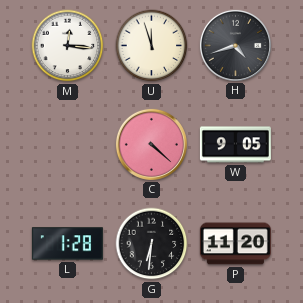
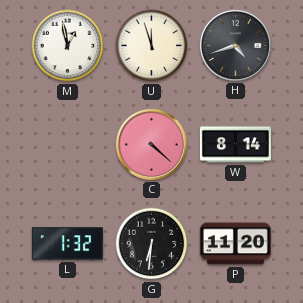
M: 12:16 -> 12:58 (68, 46)
W: 9:05 -> 8:14 (235, 145)
L: 1:28 -> 1:32 (67, 244)
